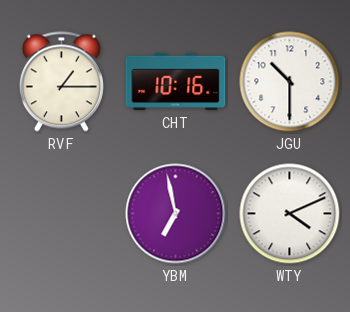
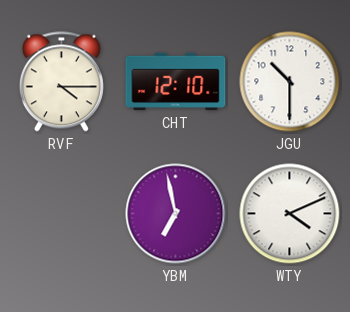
RVF: 1:15 -> 4:15 (61, 82)
CHT: 10:16 -> 12:10 (176, 82)
